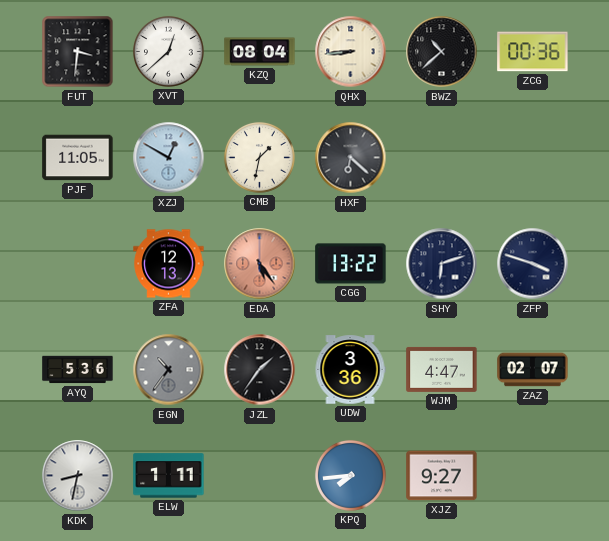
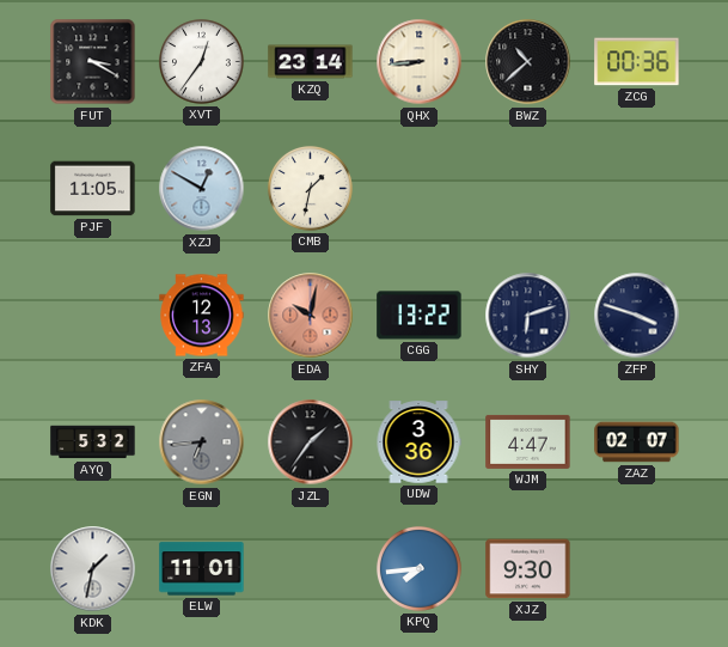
FUT: 3:31 -> 3:20 (93, 62)
XVT: 12:38 -> 12:36 (201, 61)
KZQ: 08:04 -> 23:14 (311, 62)
HXF: 6:22 -> none (351, 158)
EDA: 5:24 -> 10:02 (311, 316)
AYQ: 5:36 -> 5:32 (93, 442)
EGN: 10:36 -> 6:44 (202, 442)
KDK: 8:32 -> 1:32 (93, 569)
ELW: 1:11 -> 11:01 (202, 569)
XJZ: 9:27 -> 9:30 (528, 569)
